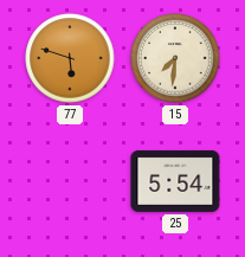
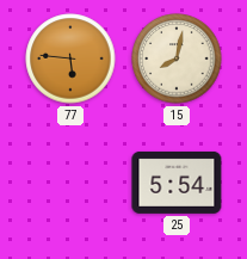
77: 5:48 -> 5:46 (70, 58)
15: 7:31 -> 8:02 (177, 58)
